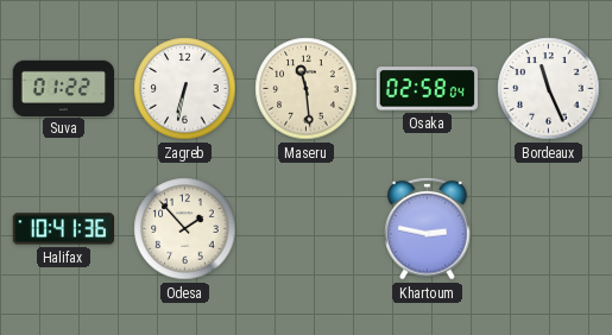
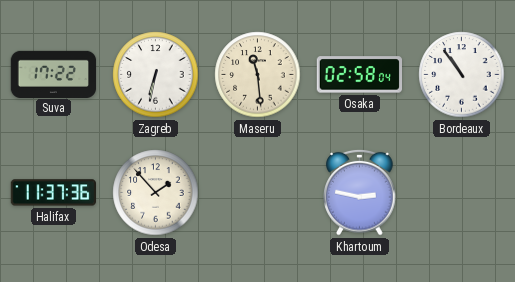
Suva: 01:22 -> 17:22 (54, 74)
Bordeaux: 11:26 -> 10:54 (462, 75)
Halifax: 10:41 -> 11:37 (54, 193)
